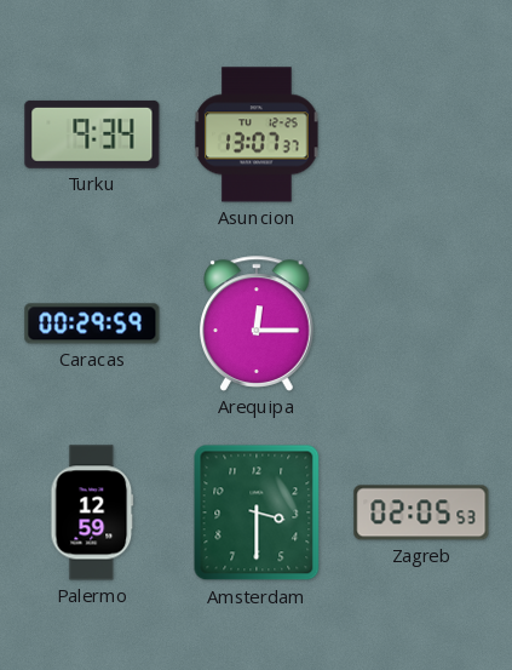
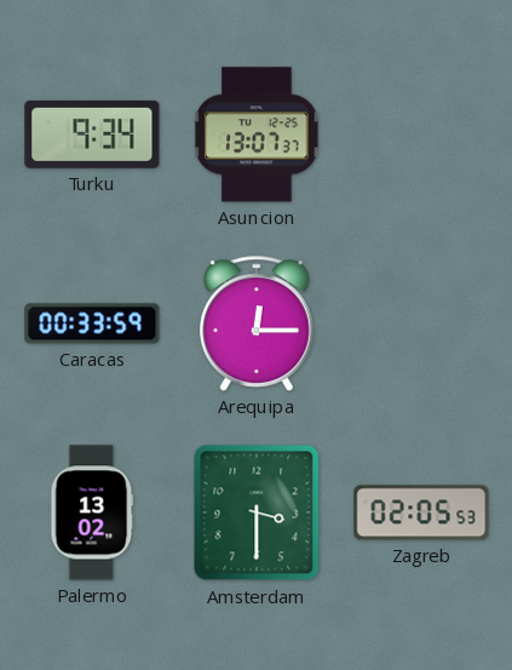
Caracas: 00:29 -> 00:33 (92, 323)
Palermo: 12:59 -> 13:02 (92, 512)
